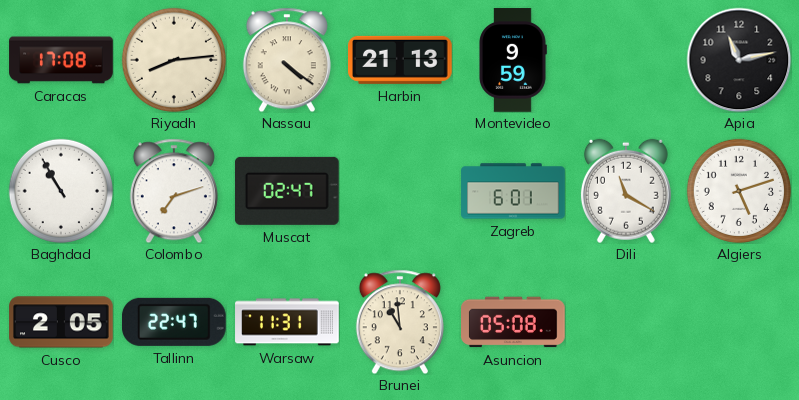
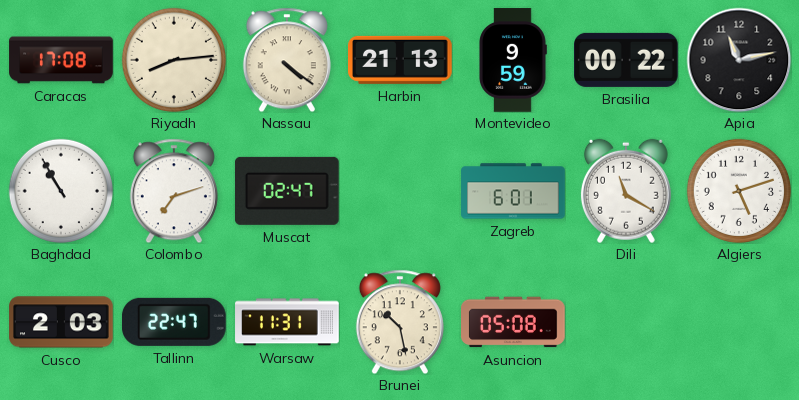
Brasilia: none -> 00:22 (627, 60)
Cusco: 2:05 -> 2:03 (61, 322)
Brunei: 10:59 -> 10:28 (400, 322)
